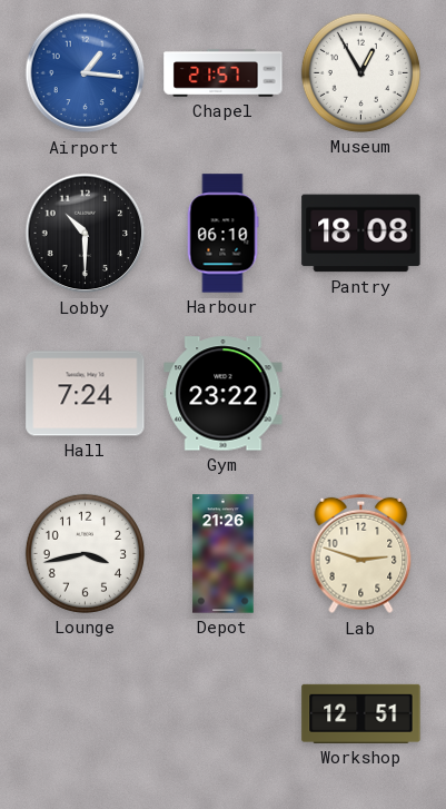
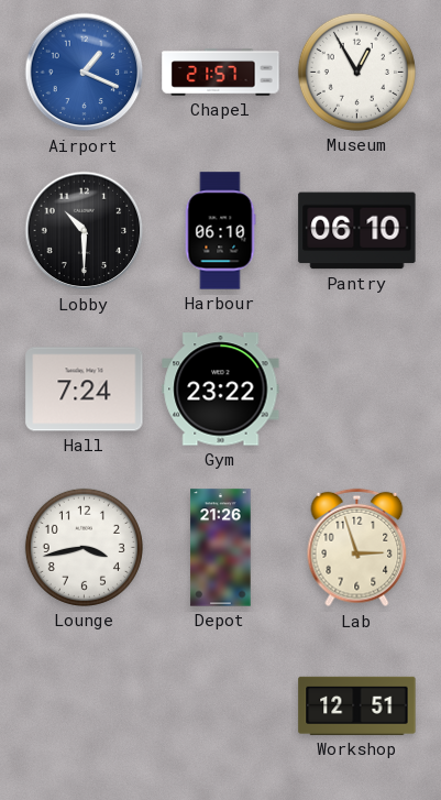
Airport: 1:16 -> 1:19 (85, 73)
Pantry: 18:08 -> 06:10 (357, 231)
Lab: 2:48 -> 2:57 (357, 548)
